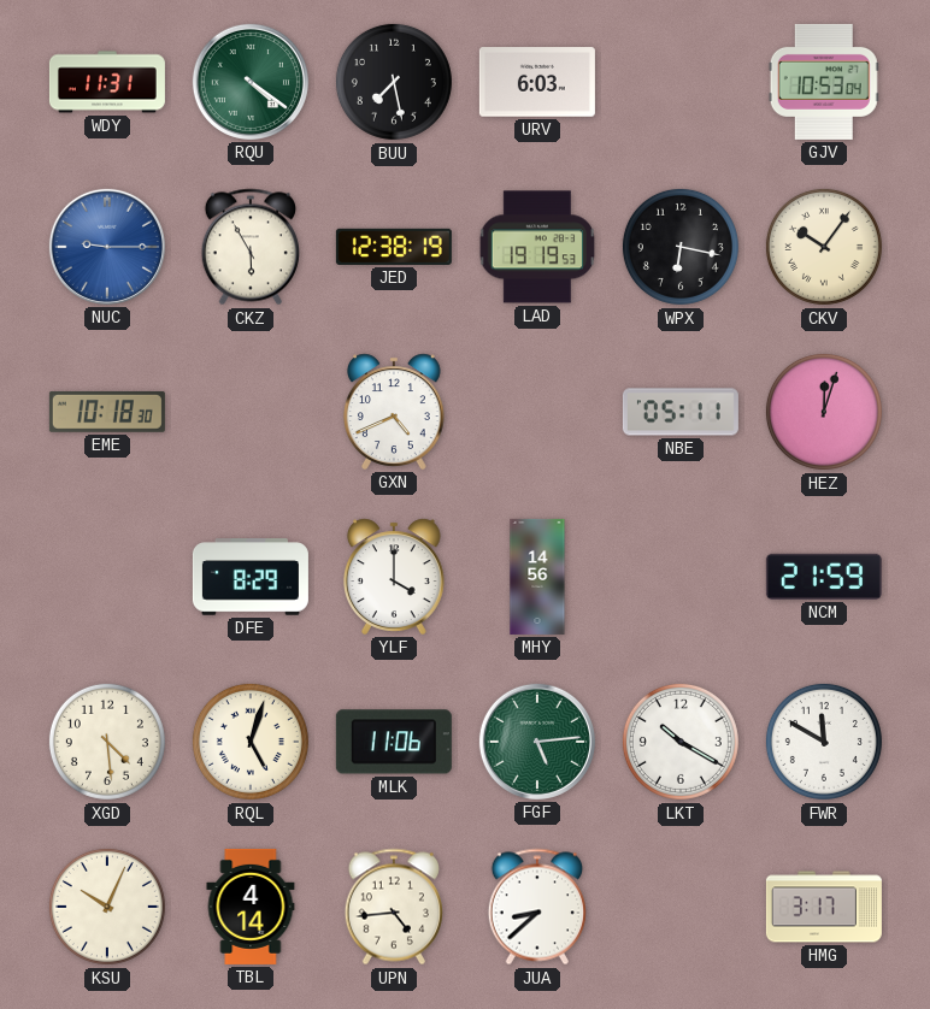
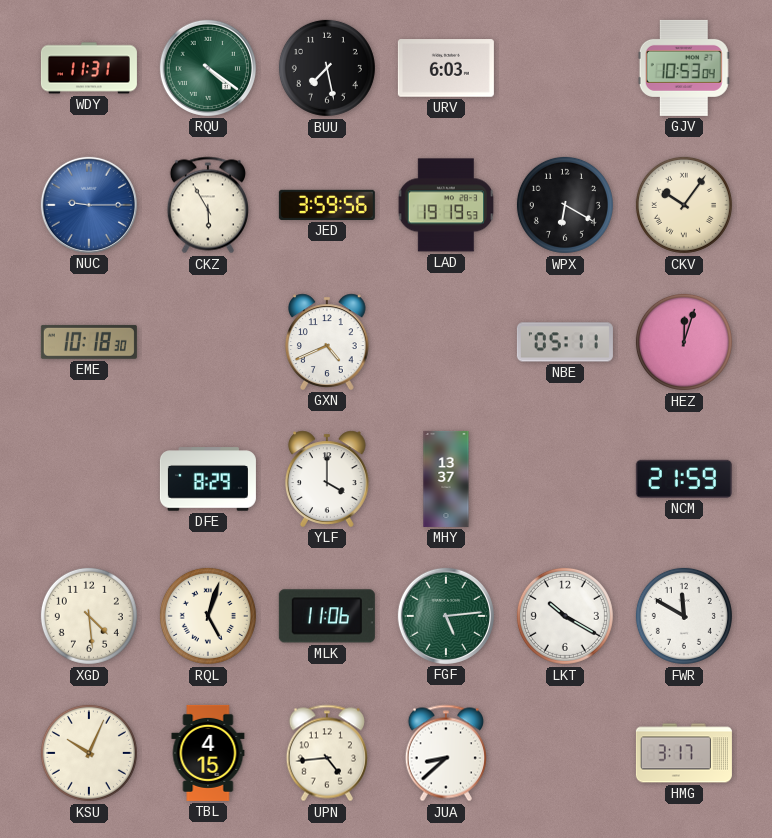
JED: 12:38 -> 3:59 (327, 205)
WPX: 6:17 -> 6:20 (565, 205)
MHY: 14:56 -> 13:37 (446, 479)
TBL: 4:14 -> 4:15 (208, 753)
